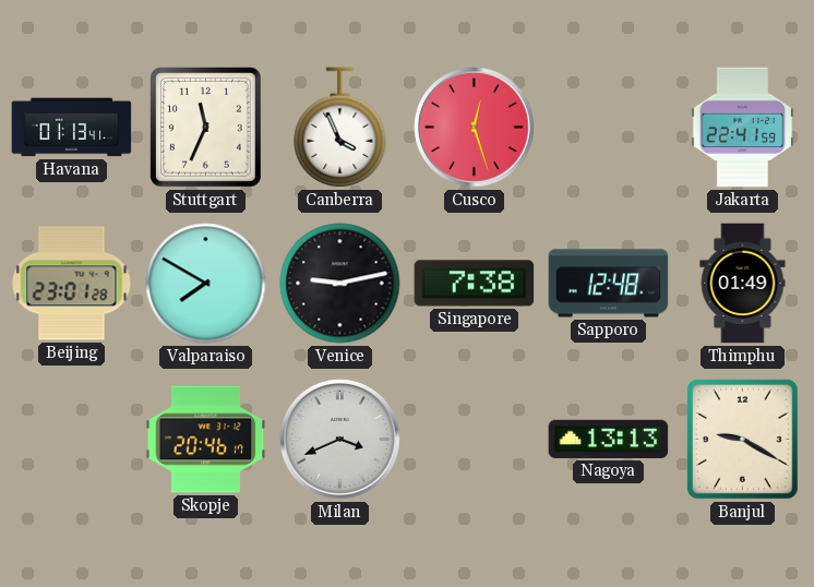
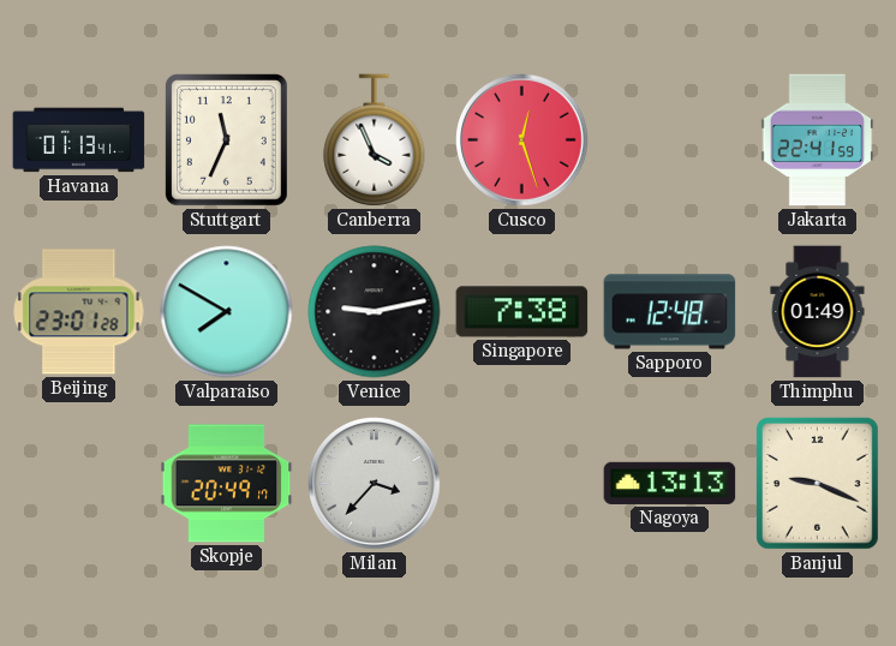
Skopje: 20:46 -> 20:49 (227, 484)
Milan: 3:41 -> 3:37 (375, 484)
Banjul: 9:20 -> 9:19 (817, 483)
